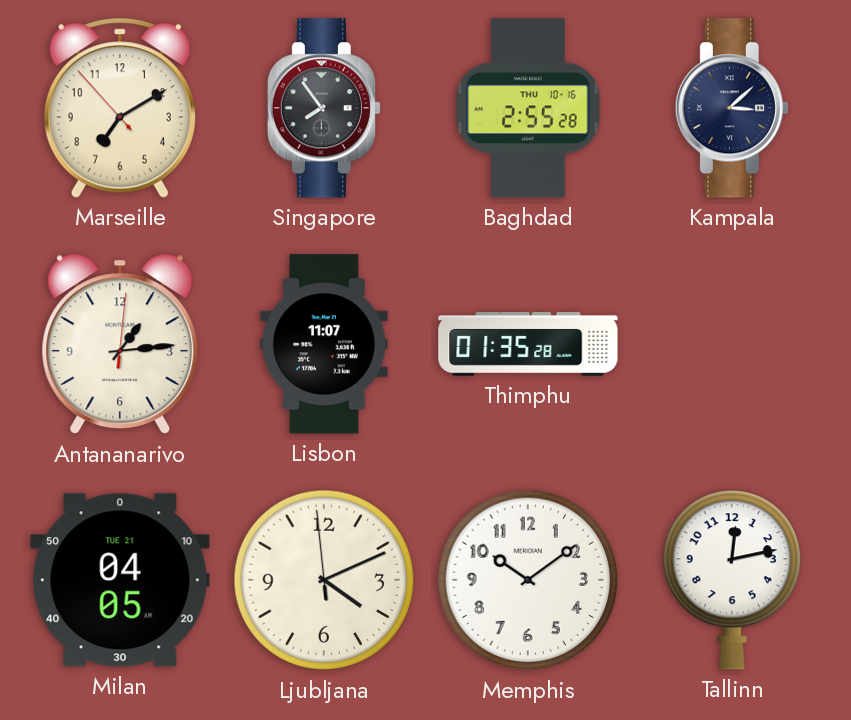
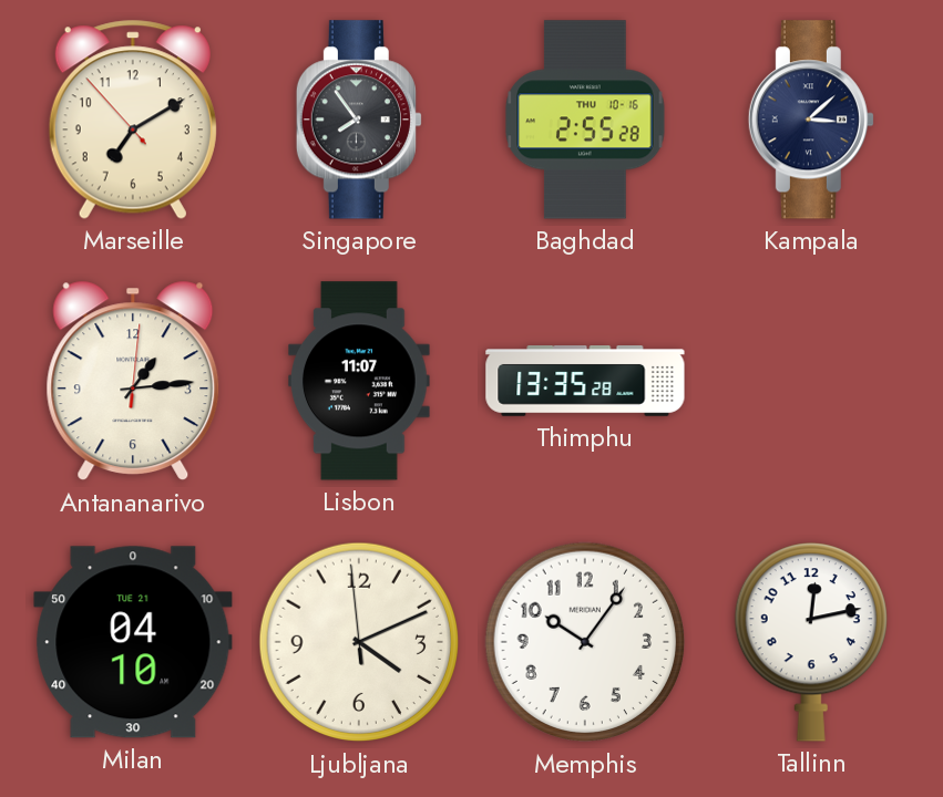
Thimphu: 01:35 -> 13:35 (585, 382)
Milan: 04:05 -> 04:10 (133, 642)
Memphis: 10:09 -> 10:06 (585, 642)
